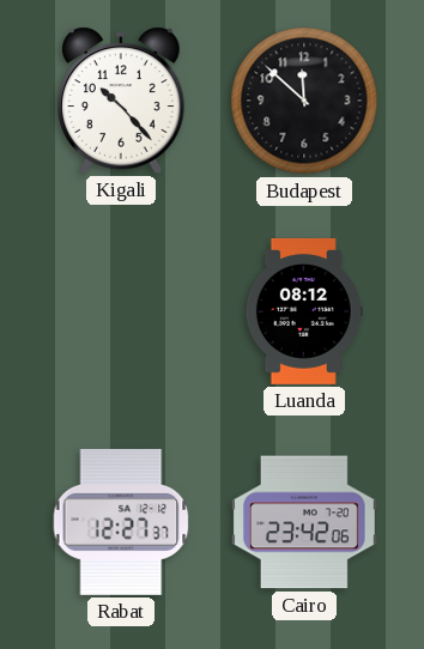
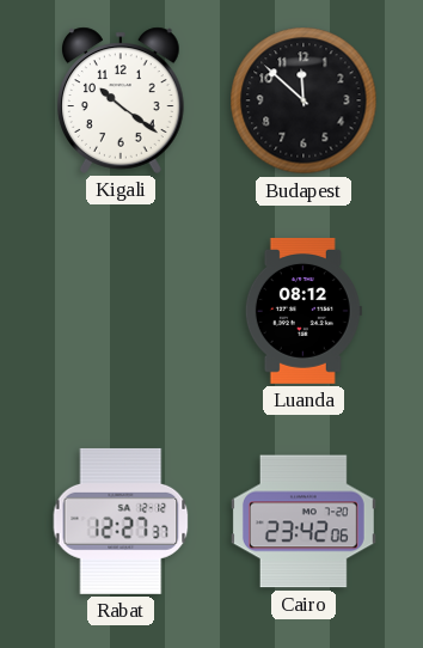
Kigali: 10:23 -> 10:21 (122, 100)
